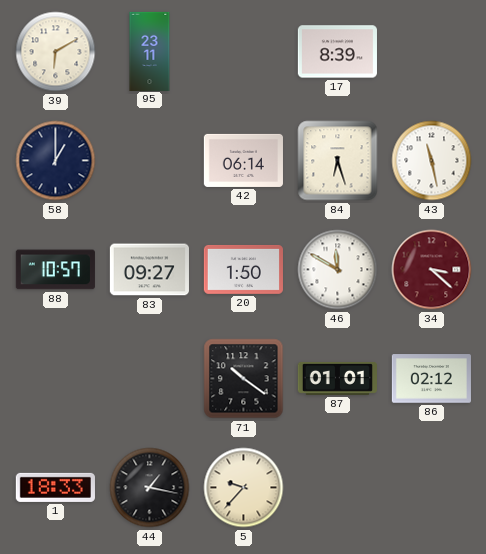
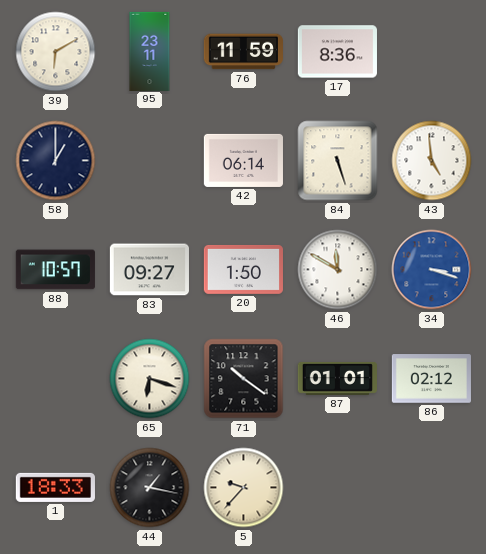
76: none -> 11:59 (243, 52)
17: 8:39 -> 8:36 (337, 52)
84: 6:27 -> 5:27 (338, 161)
43: 11:28 -> 4:59 (432, 161)
34: 3:22 -> 3:18 (432, 270)
34 dial: burgundy -> blue (432, 270)
65: none -> 6:18 (150, 379)
